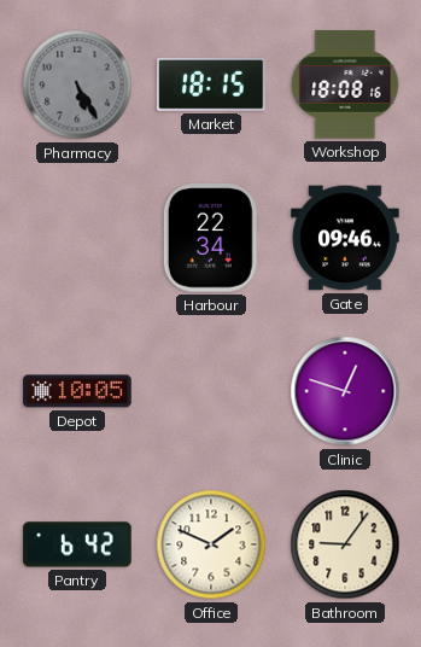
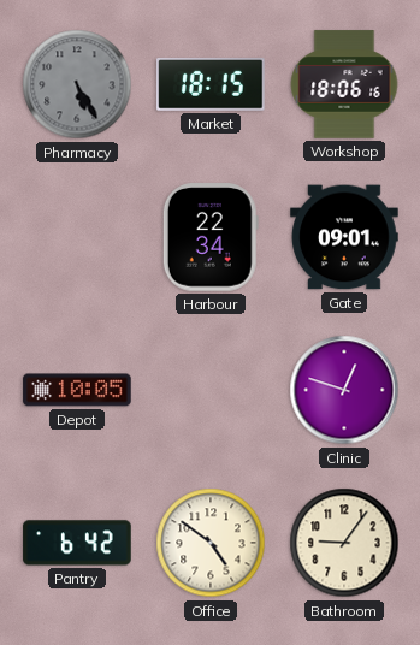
Workshop: 18:08 -> 18:06 (344, 84)
Gate: 09:46 -> 09:01 (344, 237)
Office: 1:49 -> 4:51 (211, 543)
